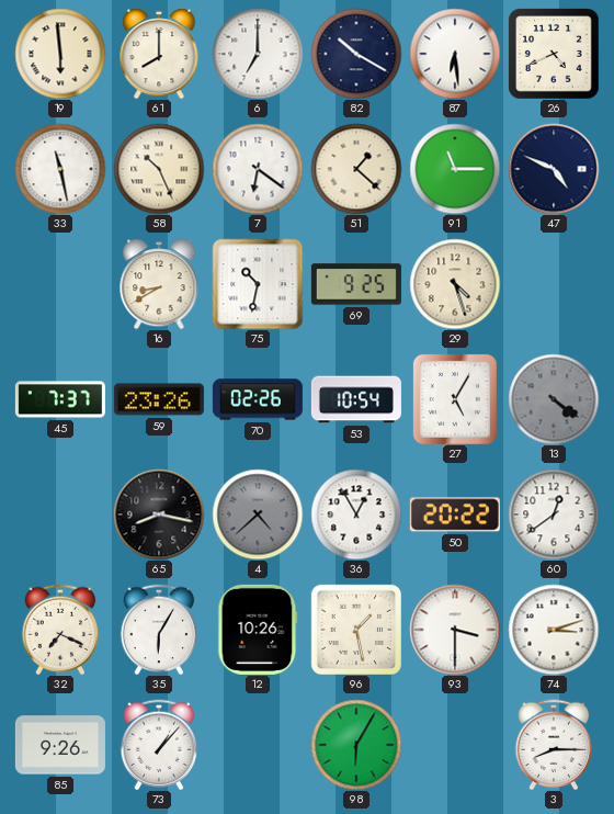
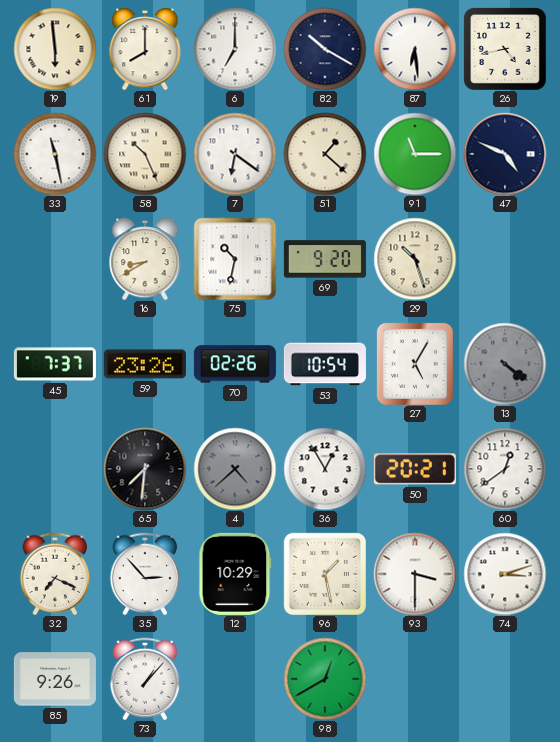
26: 4:41 -> 4:43 (505, 49)
69: 9:25 -> 9:20 (325, 259)
29: 4:27 -> 10:27 (415, 259)
65: 8:17 -> 7:31 (145, 469)
50: 20:22 -> 20:21 (415, 469)
35: 6:05 -> 2:53 (145, 574)
12: 10:26 -> 10:29 (235, 574)
98: 6:05 -> 12:40 (325, 679)
3: 8:15 -> none (554, 745)
